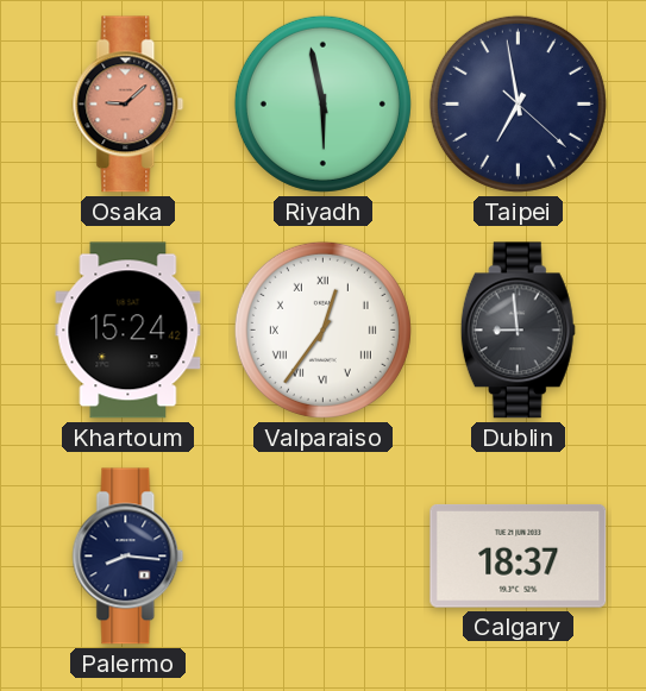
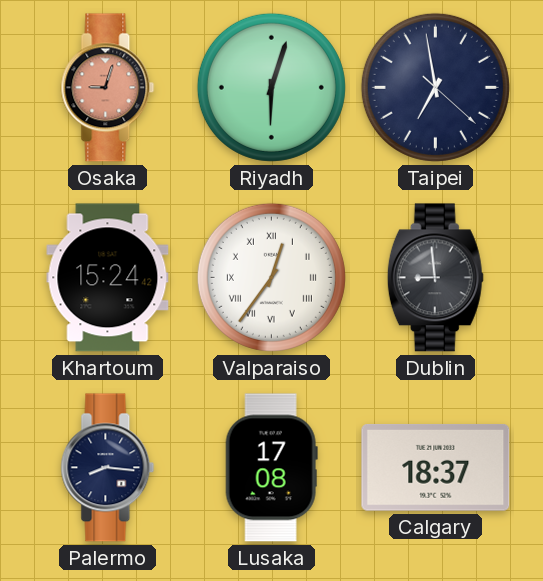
Osaka: 9:08 -> 9:03 (108, 88)
Riyadh: 5:58 -> 6:03 (271, 87)
Lusaka: none -> 17:08 (271, 468)
